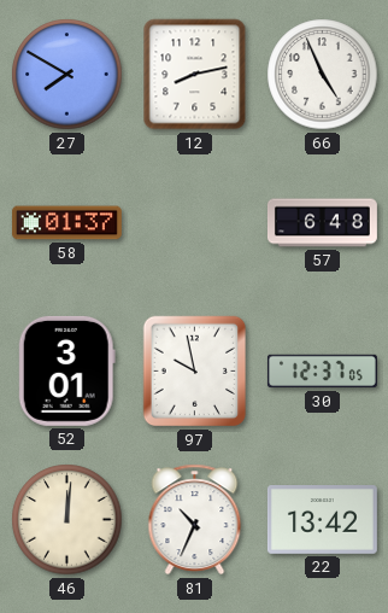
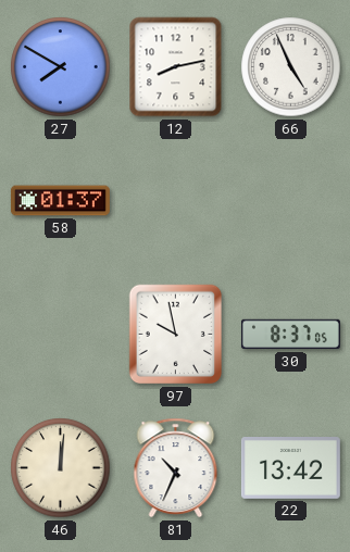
57: 6:48 -> none (322, 223)
52: 3:01 -> none (66, 370)
30: 12:37 -> 8:37 (290, 335)
